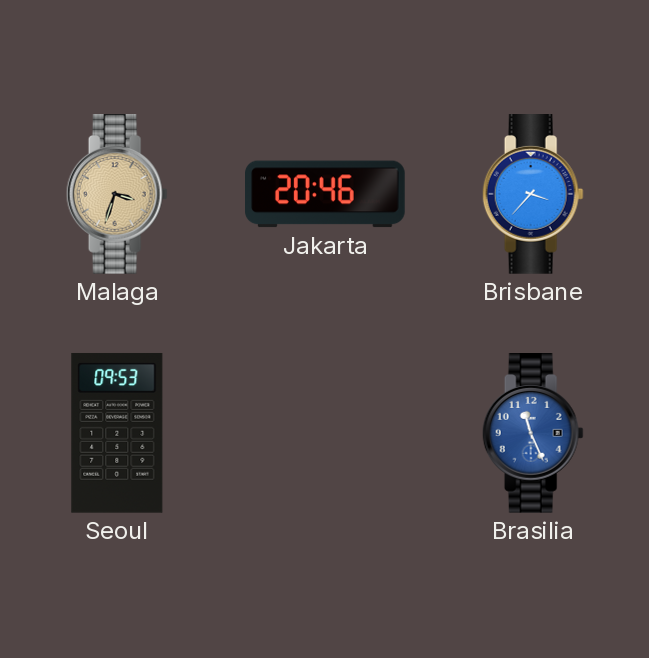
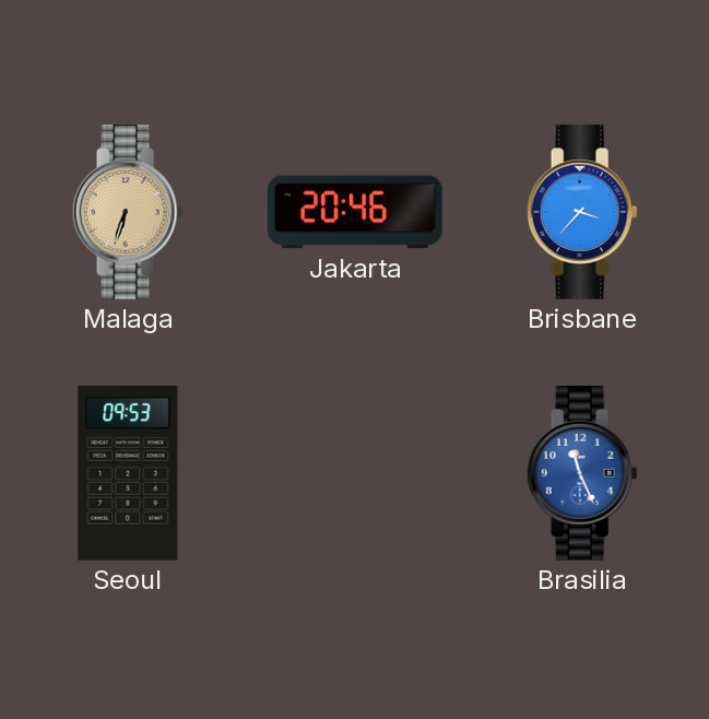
Malaga: 3:33 -> 6:33 (128, 213)
